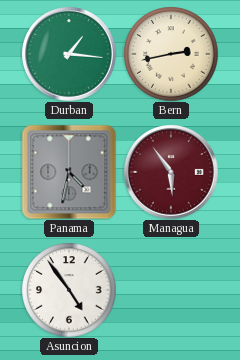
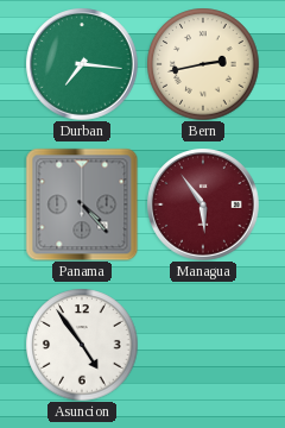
Durban: 1:16 -> 7:16 (82, 64)
Panama: 4:32 -> 4:23 (82, 204)
